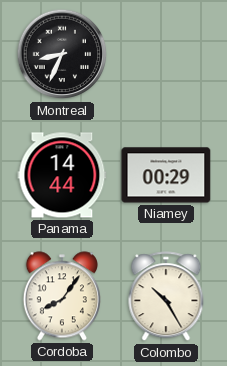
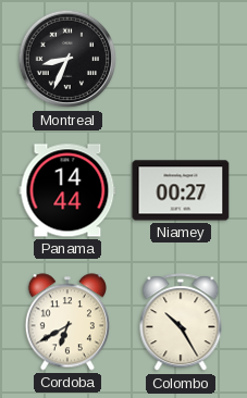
Niamey: 00:29 -> 00:27 (181, 190)
Cordoba: 8:06 -> 6:40 (67, 322)
